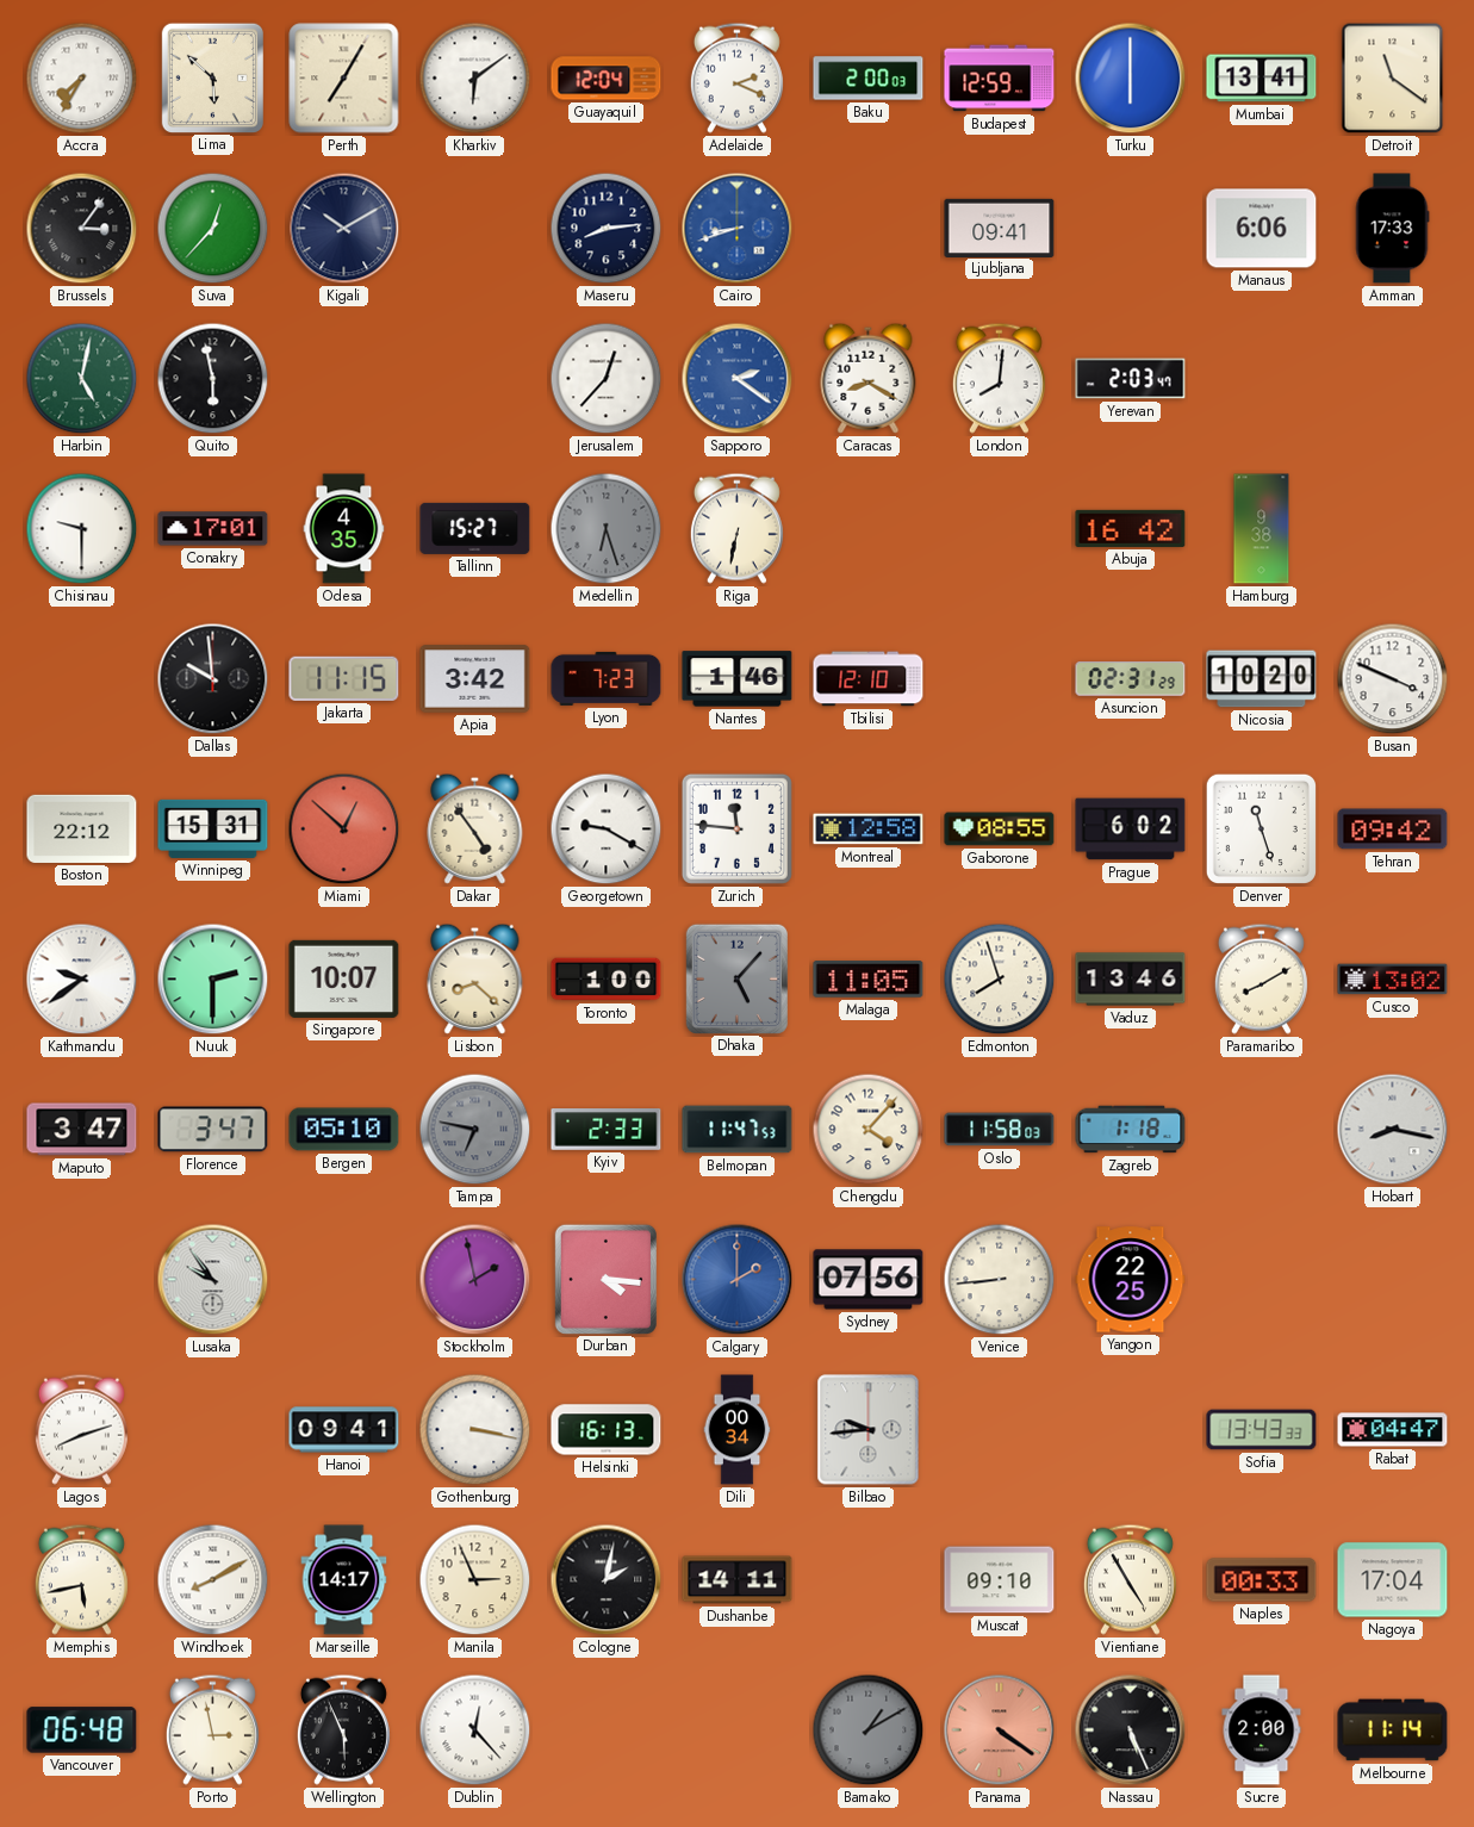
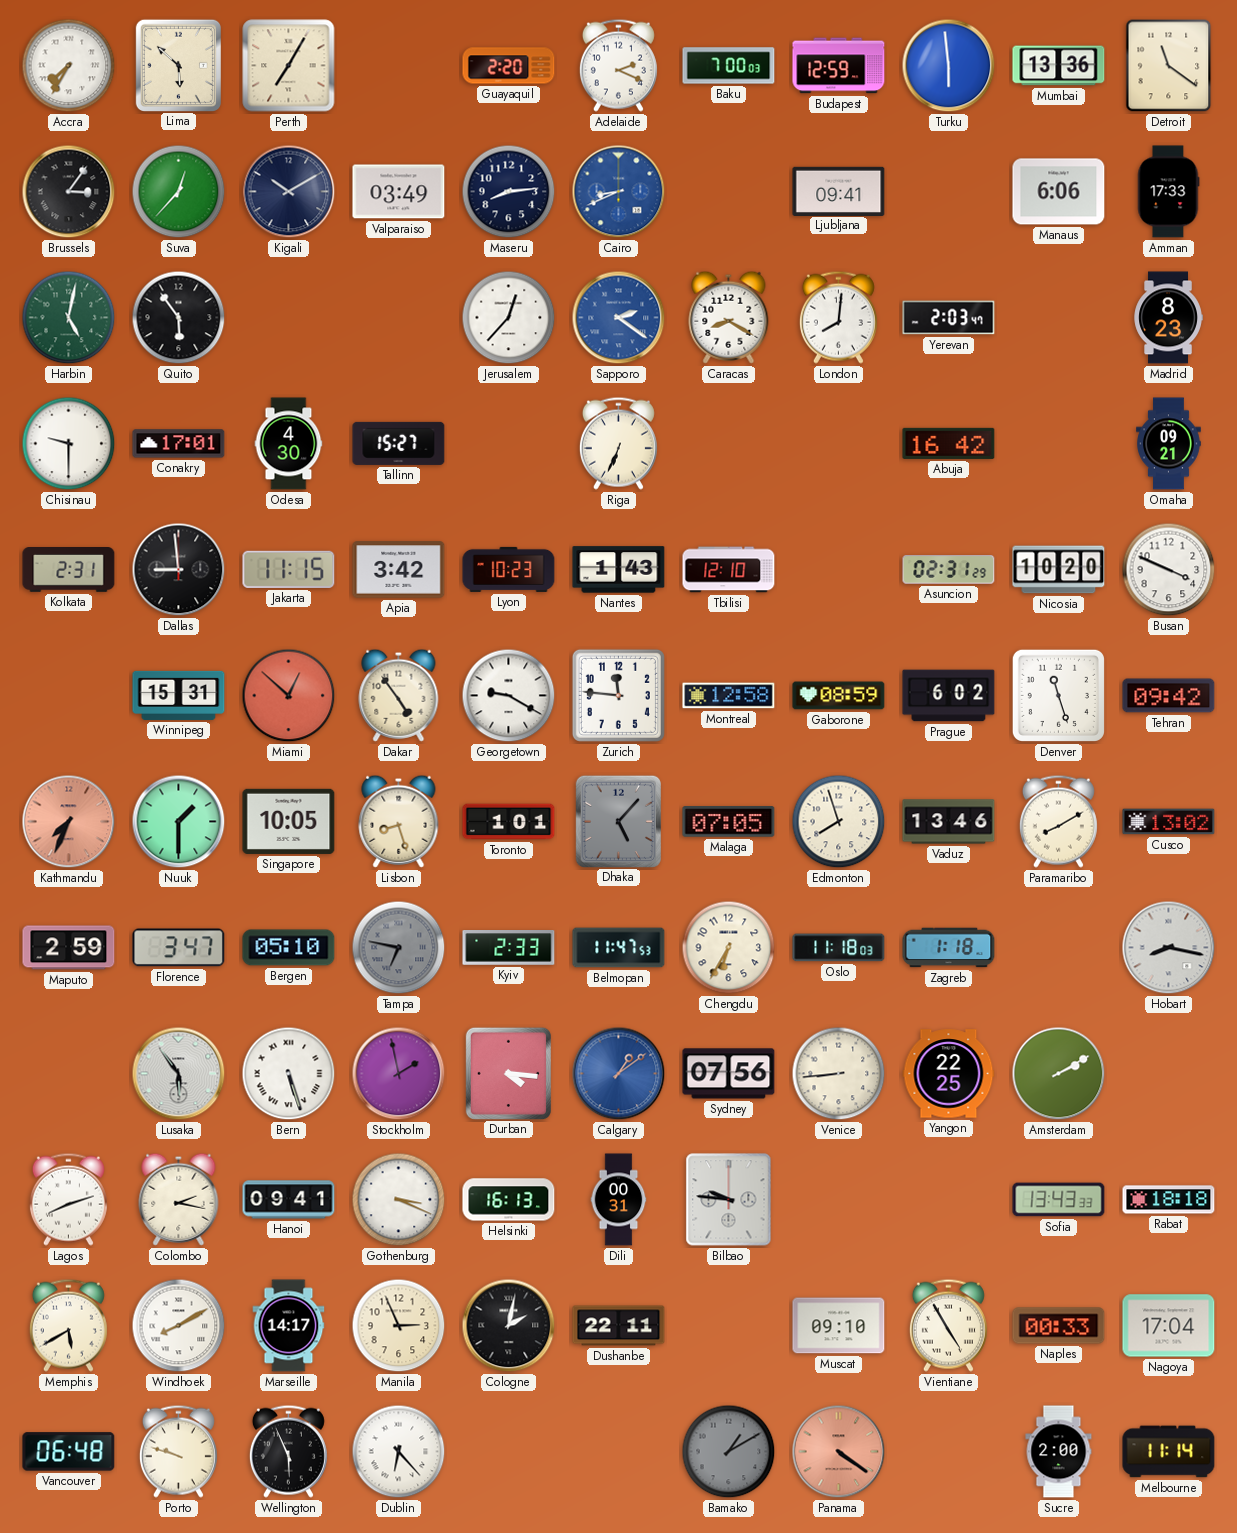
Kharkiv: 6:09 -> none (475, 79)
Guayaquil: 12:04 -> 2:20 (509, 66)
Baku: 2:00 -> 7:00 (729, 66)
Turku: 6:00 -> 5:59 (949, 66)
Mumbai: 13:41 -> 13:36 (1059, 66)
Valparaiso: none -> 03:49 (399, 192)
Cairo: 8:42 -> 8:41 (619, 192)
Quito: 5:58 -> 5:54 (179, 318)
Madrid: none -> 8:23 (1168, 318)
Odesa: 4:35 -> 4:30 (289, 444)
Medellin: 6:27 -> none (607, 529)
Riga: 6:32 -> 6:34 (618, 443)
Hamburg: 9:38 -> none (1262, 529)
Omaha: none -> 09:21 (1169, 444)
Kolkata: none -> 2:31 (69, 570)
Dallas: 9:59 -> 8:59 (179, 570)
Lyon: 7:23 -> 10:23 (509, 569)
Nantes: 1:46 -> 1:43 (619, 570)
Boston: 22:12 -> none (82, 828)
Gaborone: 08:55 -> 08:59 (839, 696)
Kathmandu: 9:39 -> 7:34 (69, 822)
Kathmandu dial: white -> salmon (69, 822)
Nuuk: 2:30 -> 1:30 (179, 822)
Singapore: 10:07 -> 10:05 (289, 821)
Lisbon: 8:22 -> 8:27 (399, 821)
Toronto: 1:00 -> 1:01 (509, 822)
Malaga: 11:05 -> 07:05 (729, 822)
Maputo: 3:47 -> 2:59 (69, 948)
Chengdu: 4:07 -> 6:35 (729, 948)
Oslo: 11:58 -> 11:18 (839, 948)
Lusaka: 9:54 -> 5:54 (179, 1074)
Bern: none -> 5:27 (289, 1074)
Calgary: 2:00 -> 1:09 (619, 1074)
Amsterdam: none -> 2:10 (1059, 1074)
Colombo: none -> 2:17 (179, 1199)
Gothenburg: 3:17 -> 3:19 (399, 1200)
Dili: 00:34 -> 00:31 (619, 1200)
Bilbao: 9:44 -> 9:46 (729, 1200)
Rabat: 04:47 -> 18:18 (1169, 1200)
Memphis: 5:43 -> 5:40 (68, 1325)
Dushanbe: 14:11 -> 22:11 (619, 1326)
Porto: 2:58 -> 9:48 (178, 1451)
Dublin: 12:23 -> 6:23 (399, 1452)
Nassau: 5:26 -> none (1131, 1730)
